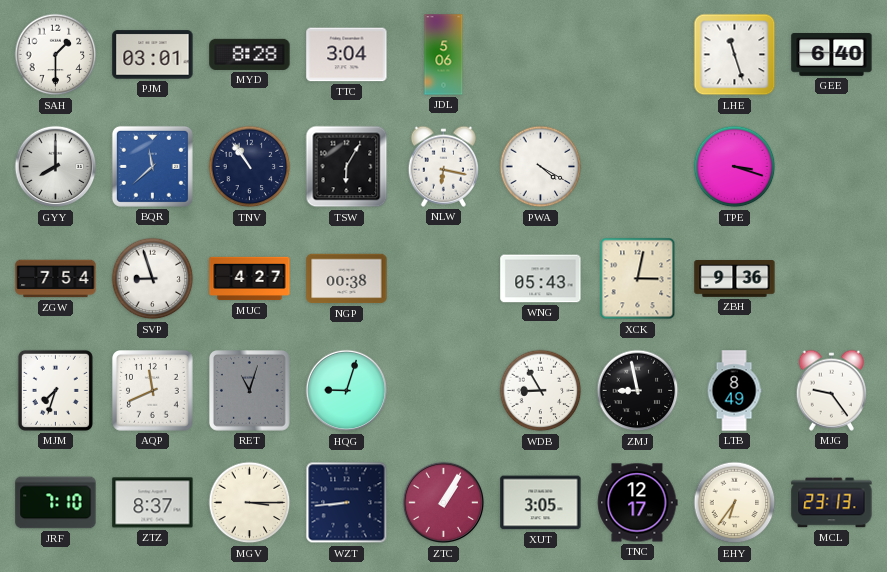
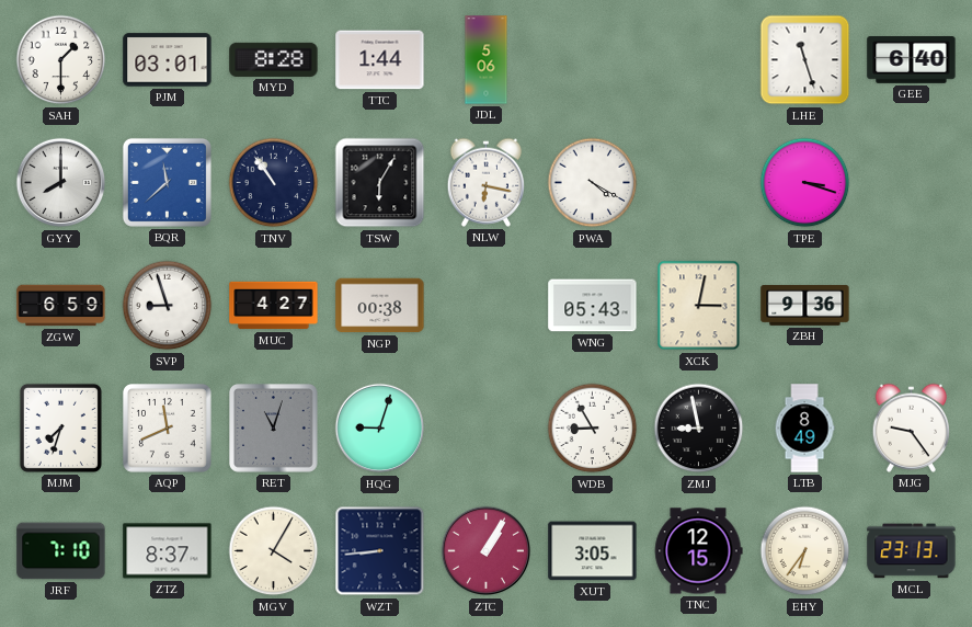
TTC: 3:04 -> 1:44 (380, 60)
ZGW: 7:54 -> 6:59 (61, 306)
MGV: 3:15 -> 4:05 (274, 551)
TNC: 12:17 -> 12:15 (699, 551)
